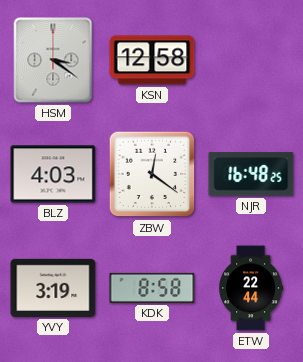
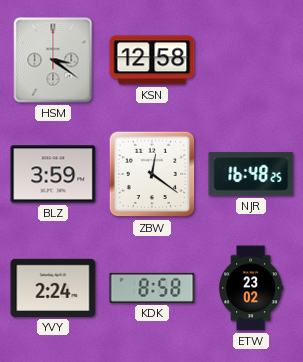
BLZ: 4:03 -> 3:59 (53, 174)
YVY: 3:19 -> 2:24 (53, 288)
ETW: 22:44 -> 23:02 (251, 288)
